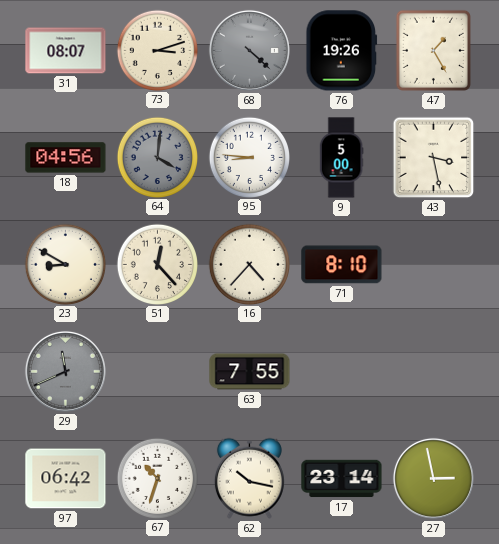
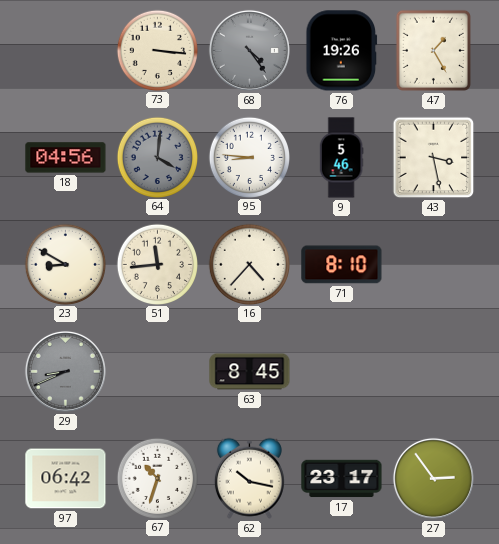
31: 08:07 -> none (66, 51)
73: 3:12 -> 3:16 (157, 50)
68: 4:22 -> 4:24 (249, 50)
9: 5:00 -> 5:46 (341, 158)
51: 12:23 -> 11:44 (157, 264)
29: 11:41 -> 8:41 (65, 371)
63: 7:55 -> 8:45 (250, 372)
17: 23:14 -> 23:17 (342, 479)
27: 2:58 -> 2:54 (433, 478)
